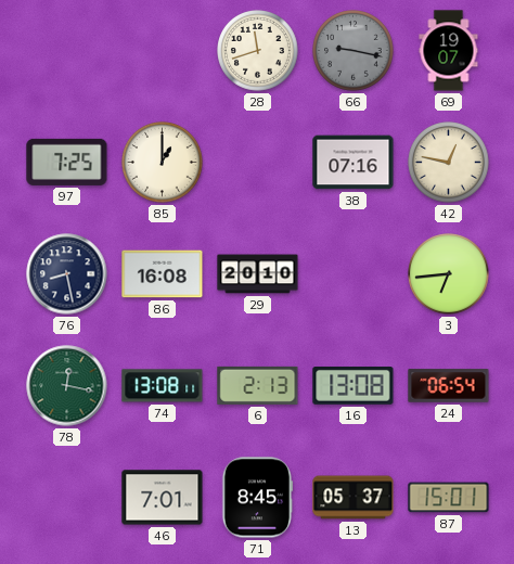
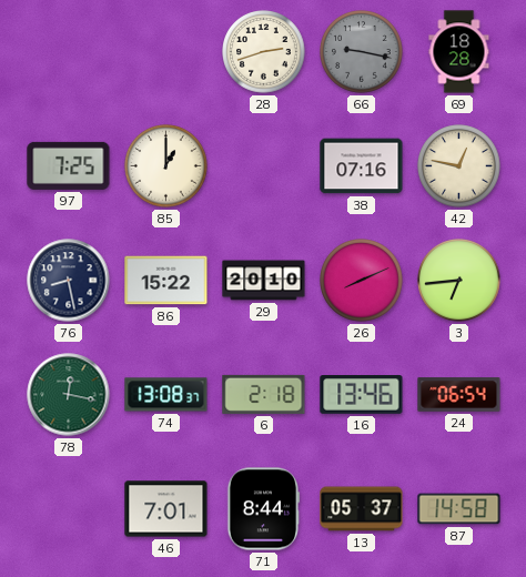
28: 11:42 -> 2:42 (264, 52)
69: 19:07 -> 18:28 (459, 52)
86: 16:08 -> 15:22 (166, 281)
26: none -> 8:11 (362, 281)
74: 13:08:11 -> 13:08:37 (166, 395)
6: 2:13 -> 2:18 (264, 394)
16: 13:08 -> 13:46 (362, 395)
71: 8:45 -> 8:44 (263, 509)
87: 15:01 -> 14:58 (459, 509)
